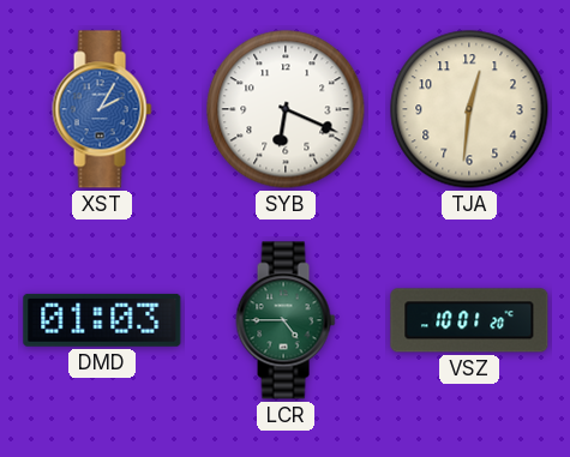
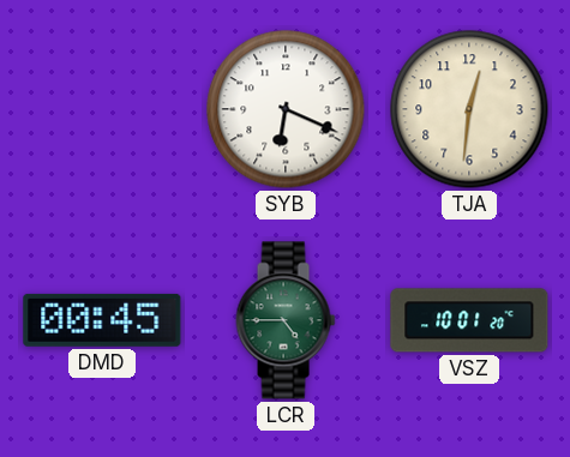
XST: 2:05 -> none (102, 109)
DMD: 01:03 -> 00:45 (102, 320)
